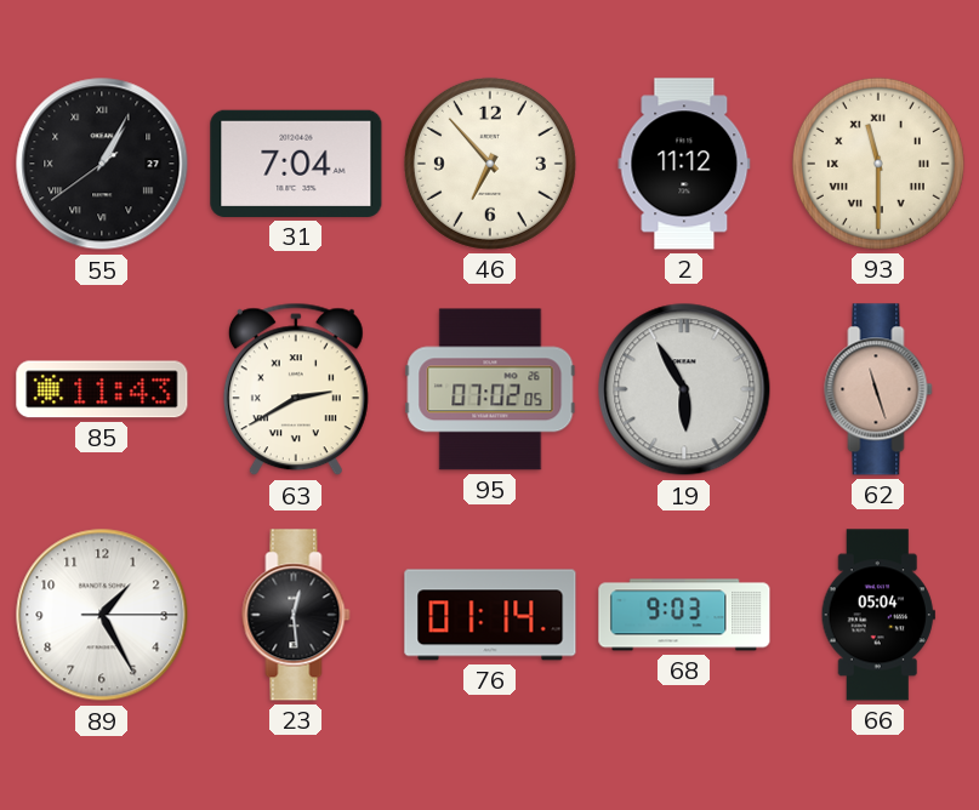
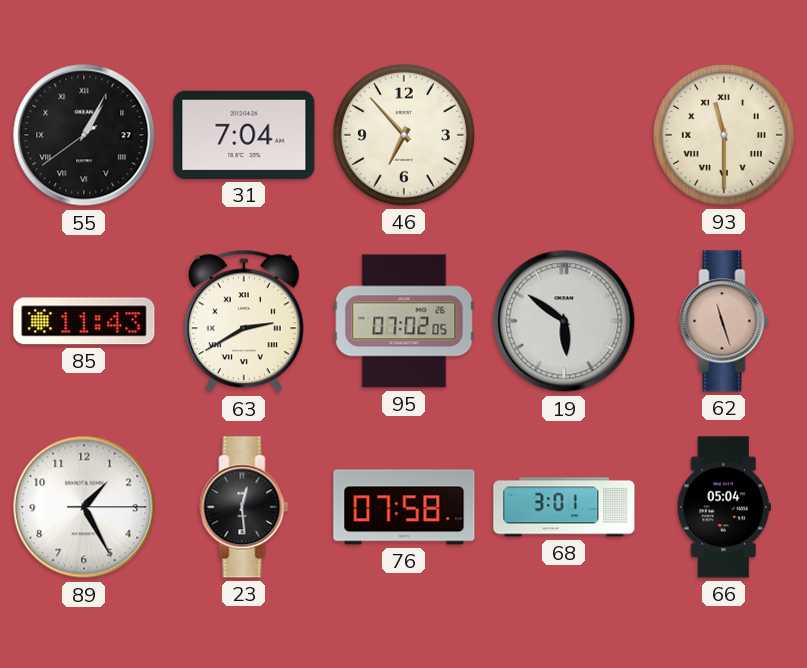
2: 11:12 -> none (684, 164)
19: 5:55 -> 5:51 (564, 321)
76: 01:14 -> 07:58 (404, 507)
68: 9:03 -> 3:01 (564, 507)
